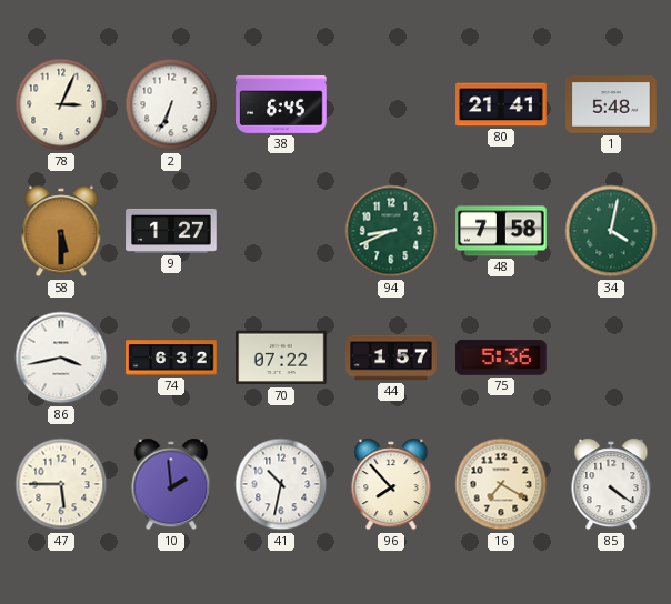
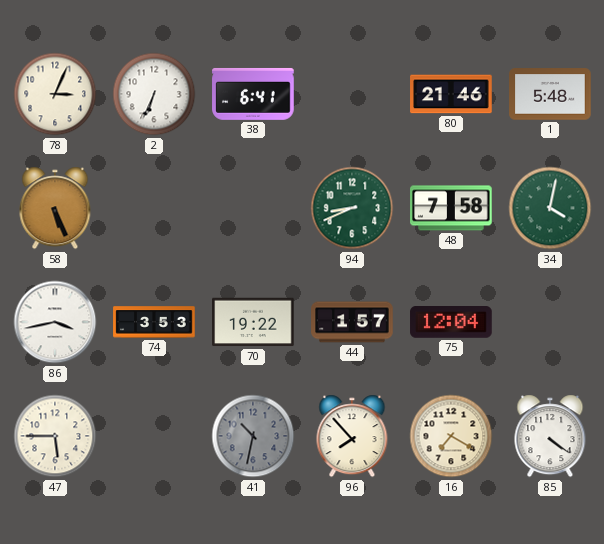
38: 6:45 -> 6:41 (253, 94)
80: 21:41 -> 21:46 (451, 94)
58: 5:30 -> 5:26 (55, 208)
9: 1:27 -> none (171, 231)
74: 6:32 -> 3:53 (154, 322)
70: 07:22 -> 19:22 (253, 322)
75: 5:36 -> 12:04 (451, 323)
10: 1:59 -> none (171, 484)
41 dial: white -> grey (253, 436)
